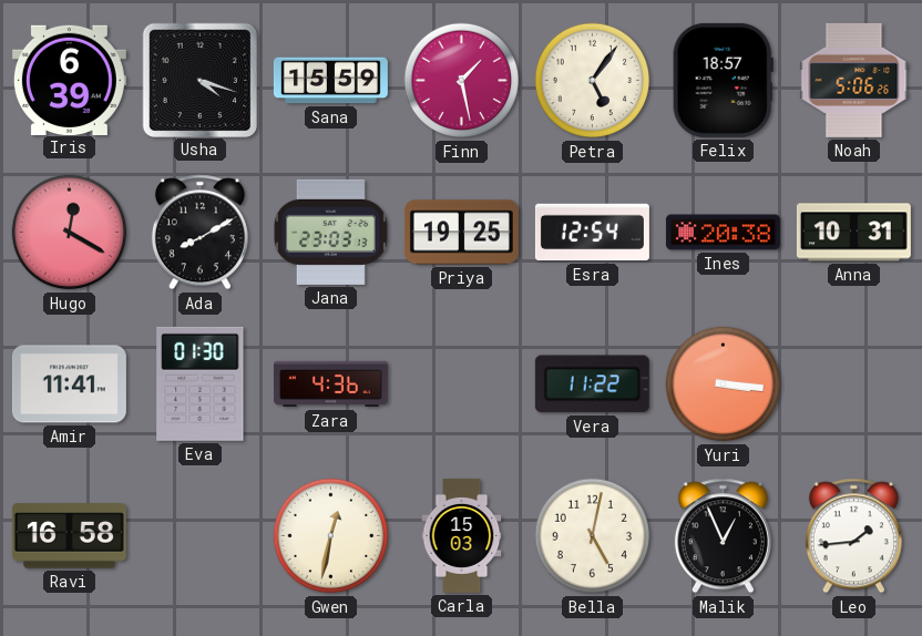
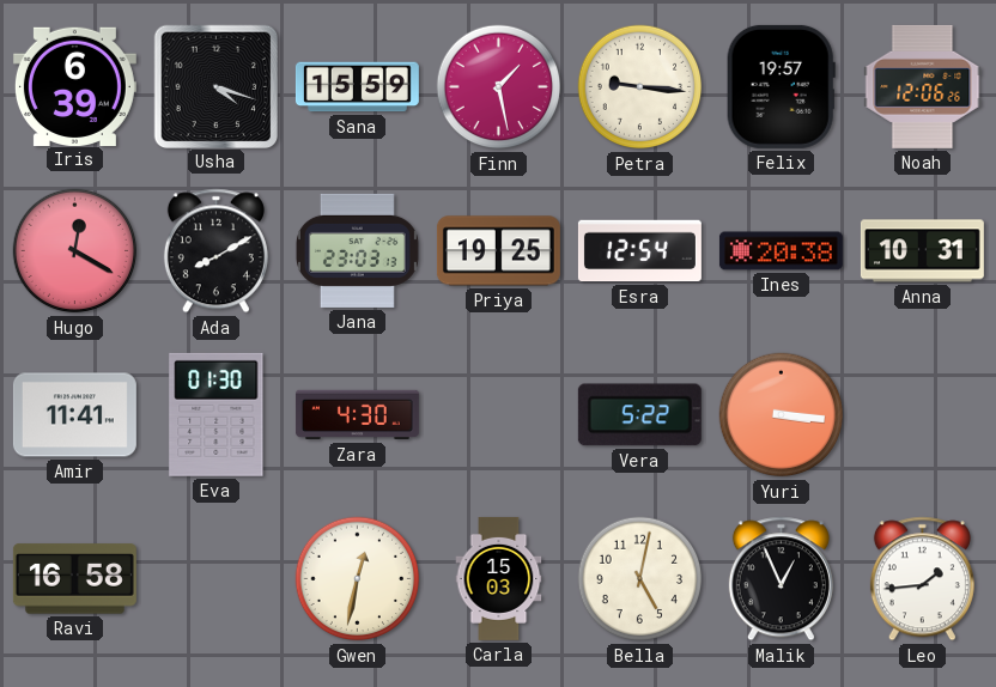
Petra: 5:06 -> 9:16 (640, 87)
Felix: 18:57 -> 19:57 (781, 86)
Noah: 5:06 -> 12:06 (923, 86)
Zara: 4:36 -> 4:30 (357, 415)
Vera: 11:22 -> 5:22 (639, 415)
